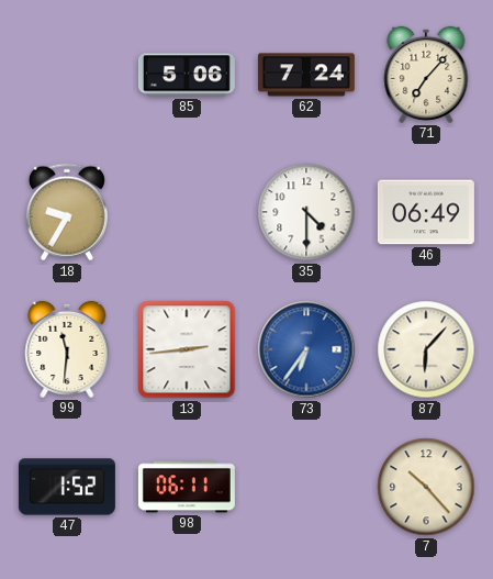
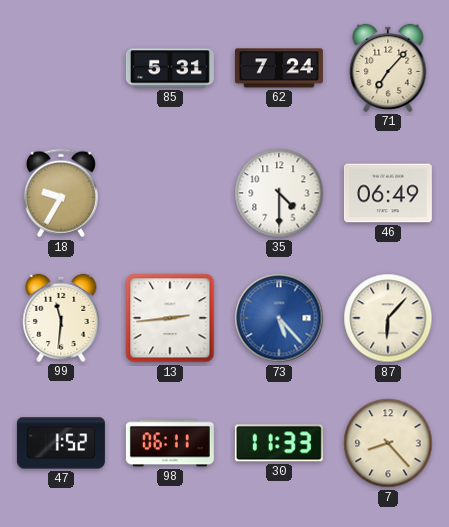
85: 5:06 -> 5:31 (170, 68)
73: 6:36 -> 5:23 (279, 318)
30: none -> 11:33 (279, 443)
7: 10:23 -> 8:23 (388, 443)
